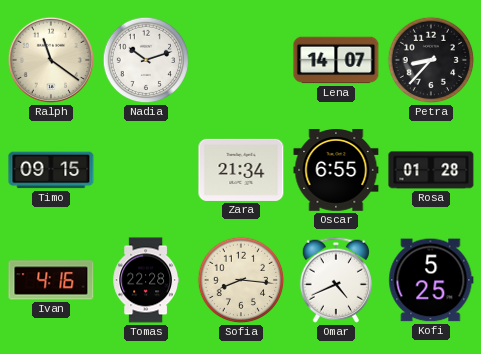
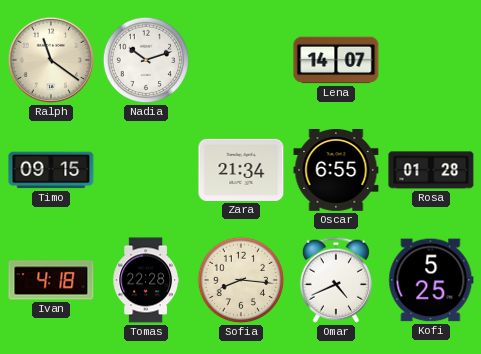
Petra: 8:37 -> none (431, 60)
Ivan: 4:16 -> 4:18 (51, 280)
